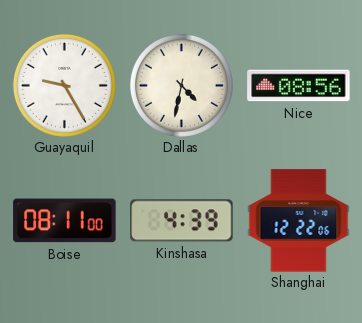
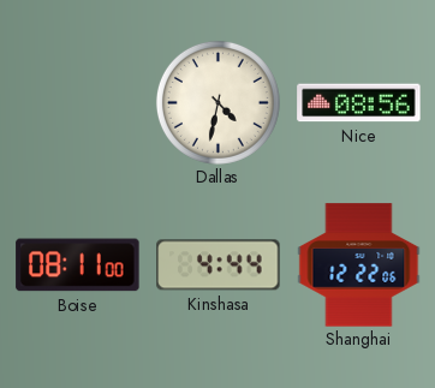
Guayaquil: 9:25 -> none (64, 85)
Kinshasa: 4:39 -> 4:44 (219, 265)
